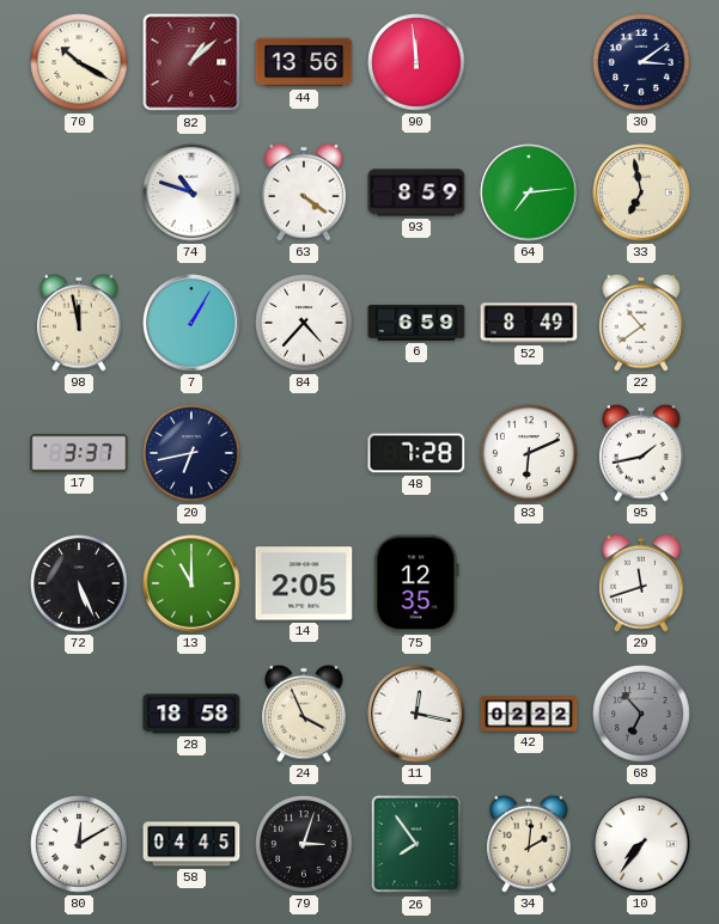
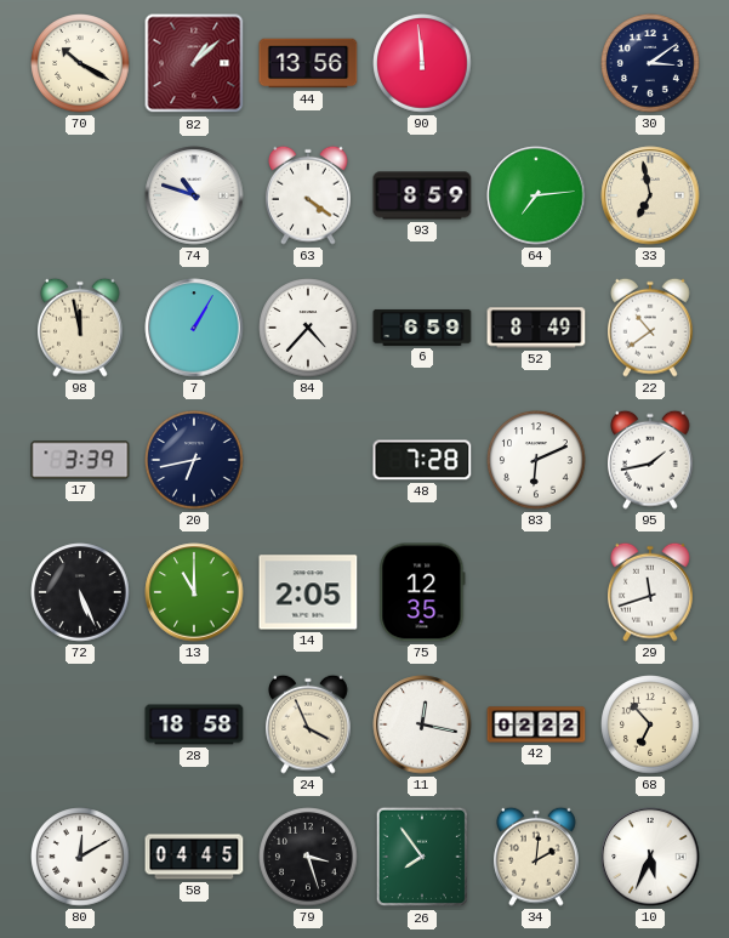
17: 3:37 -> 3:39 (80, 460)
68 dial: grey -> cream (650, 724)
79: 3:03 -> 3:27 (308, 857)
10: 7:36 -> 5:34 (650, 857)
